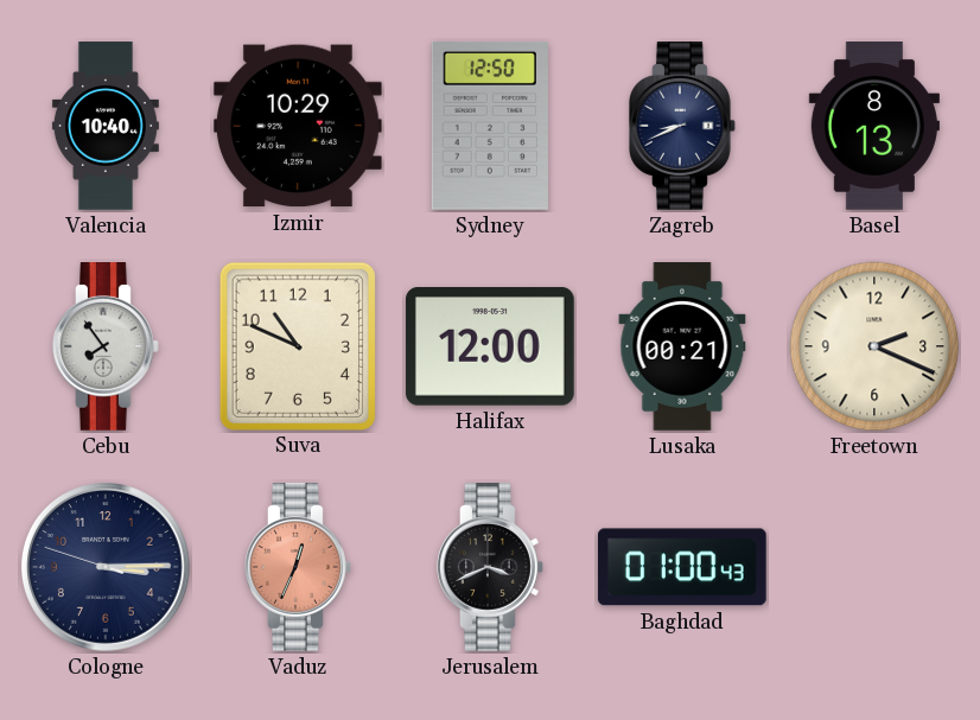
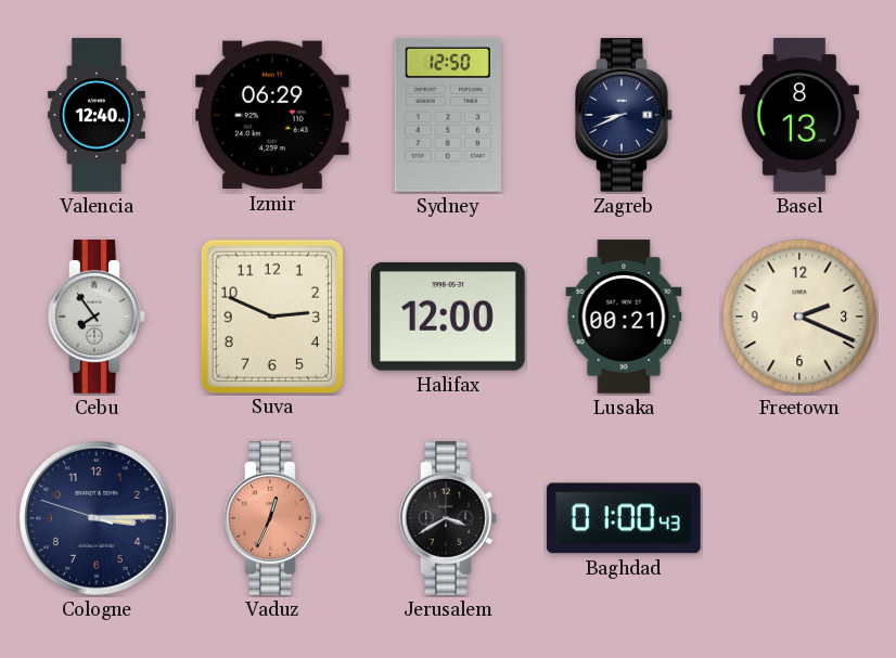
Valencia: 10:40 -> 12:40 (97, 115)
Izmir: 10:29 -> 06:29 (272, 115)
Suva: 10:49 -> 2:49 (271, 315)
Jerusalem: 3:41 -> 3:40 (449, 519)
